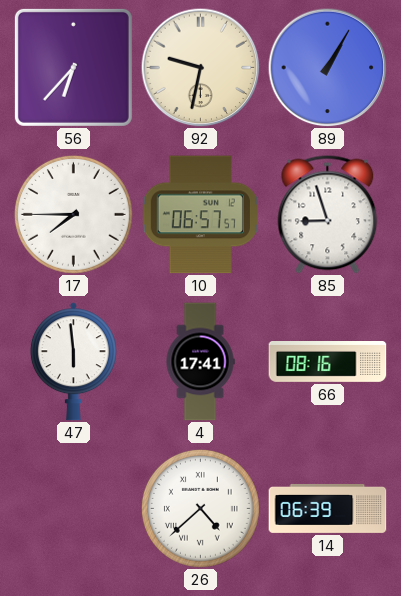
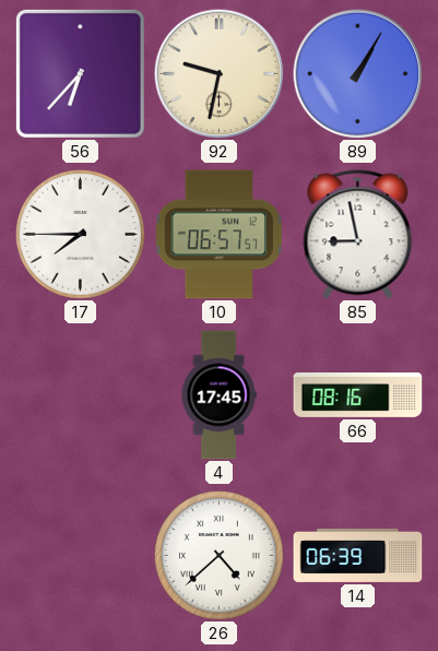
85: 8:57 -> 8:58 (358, 235)
47: 5:59 -> none (73, 362)
4: 17:41 -> 17:45 (218, 395)
